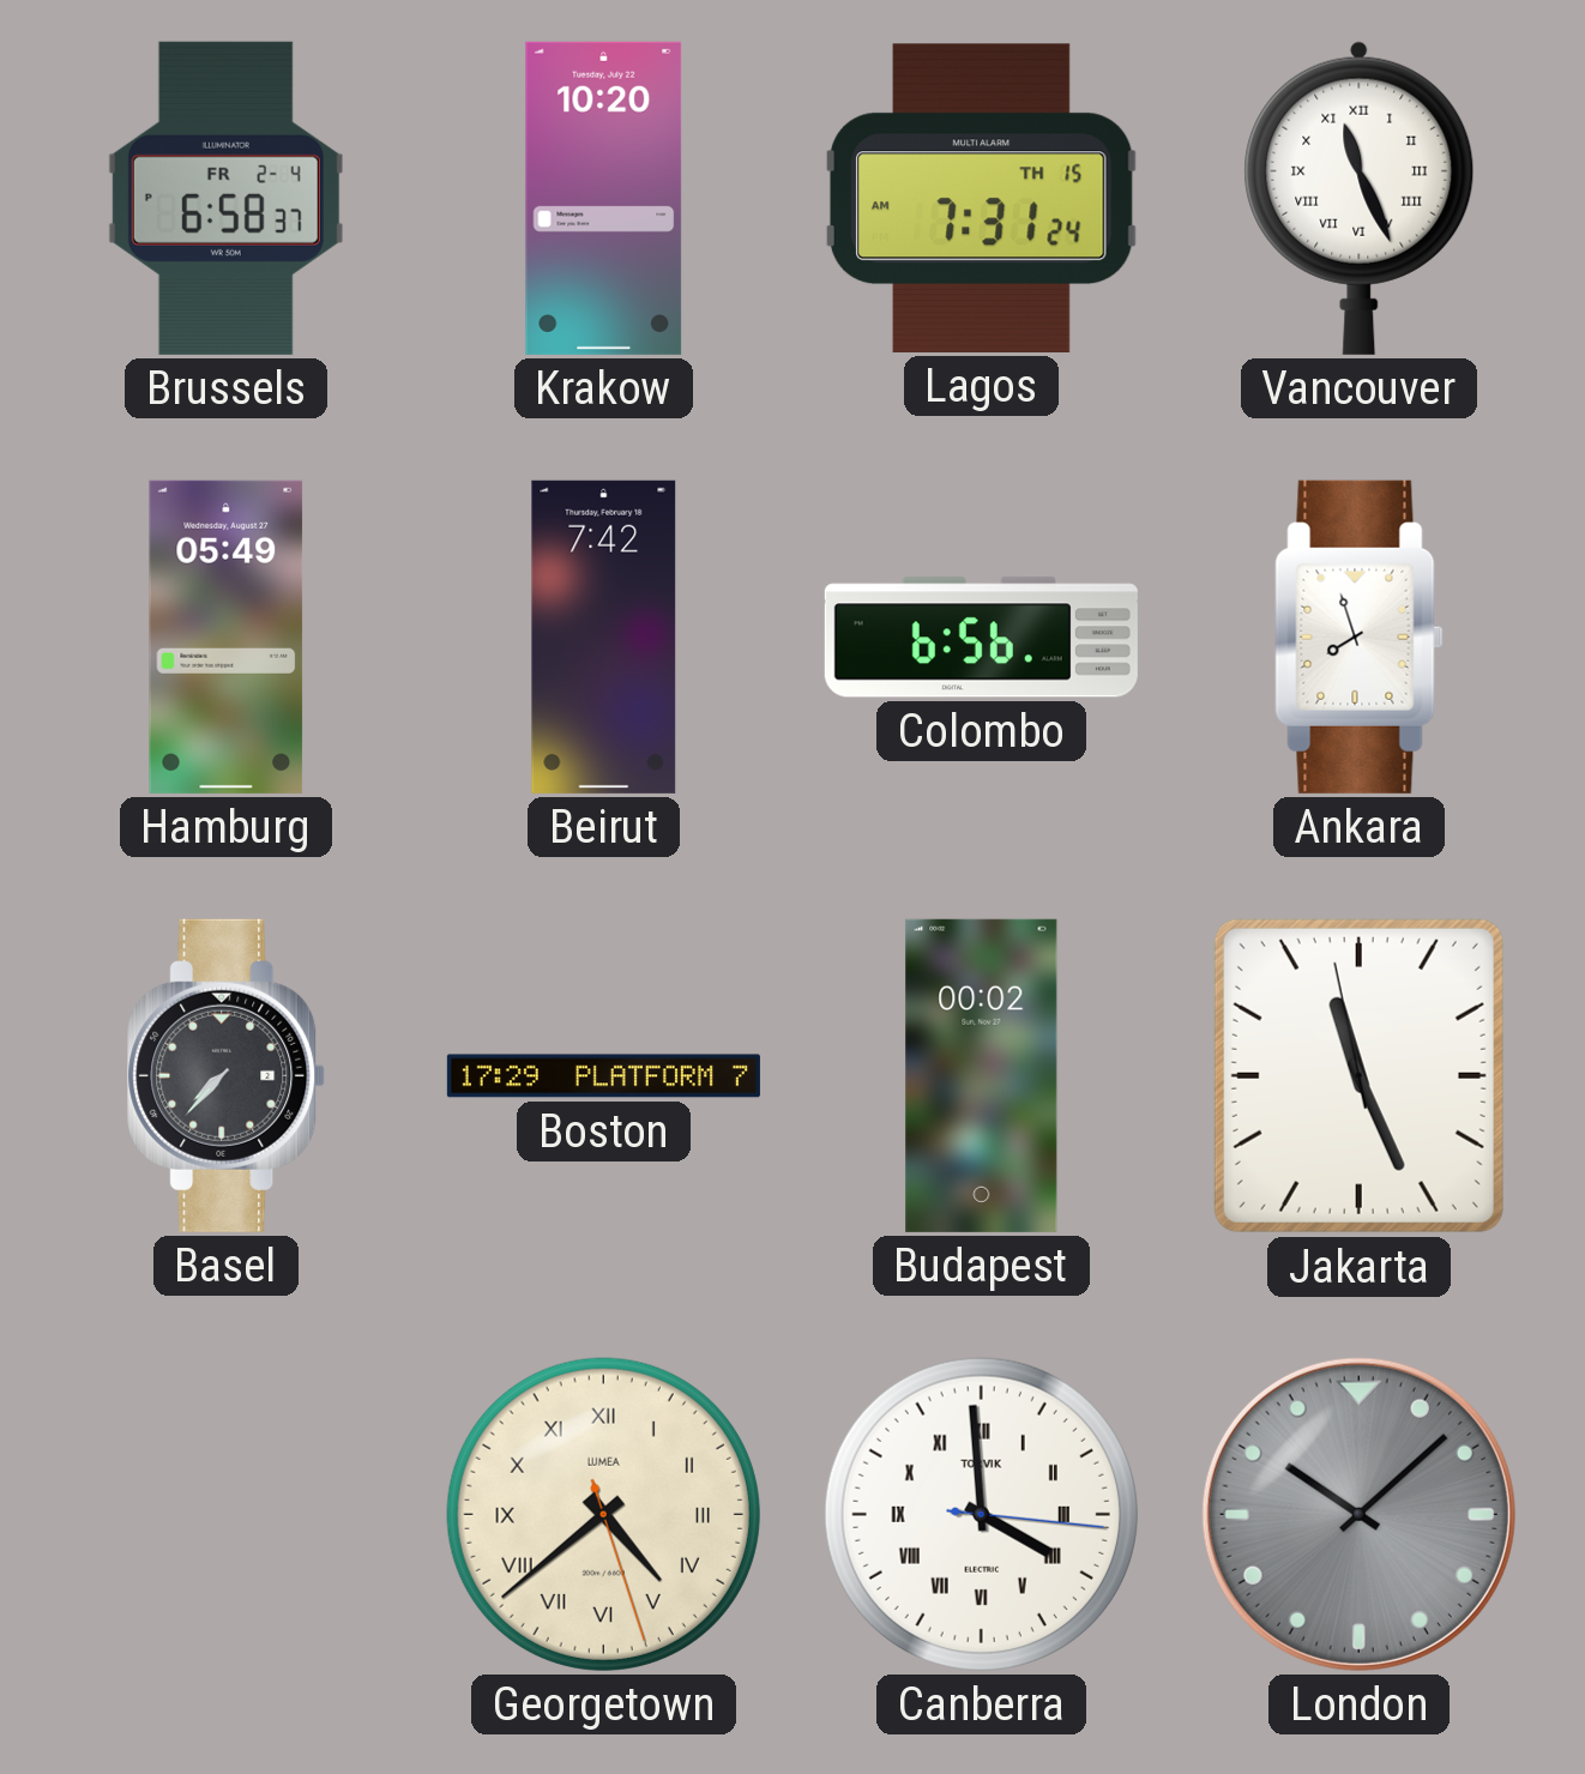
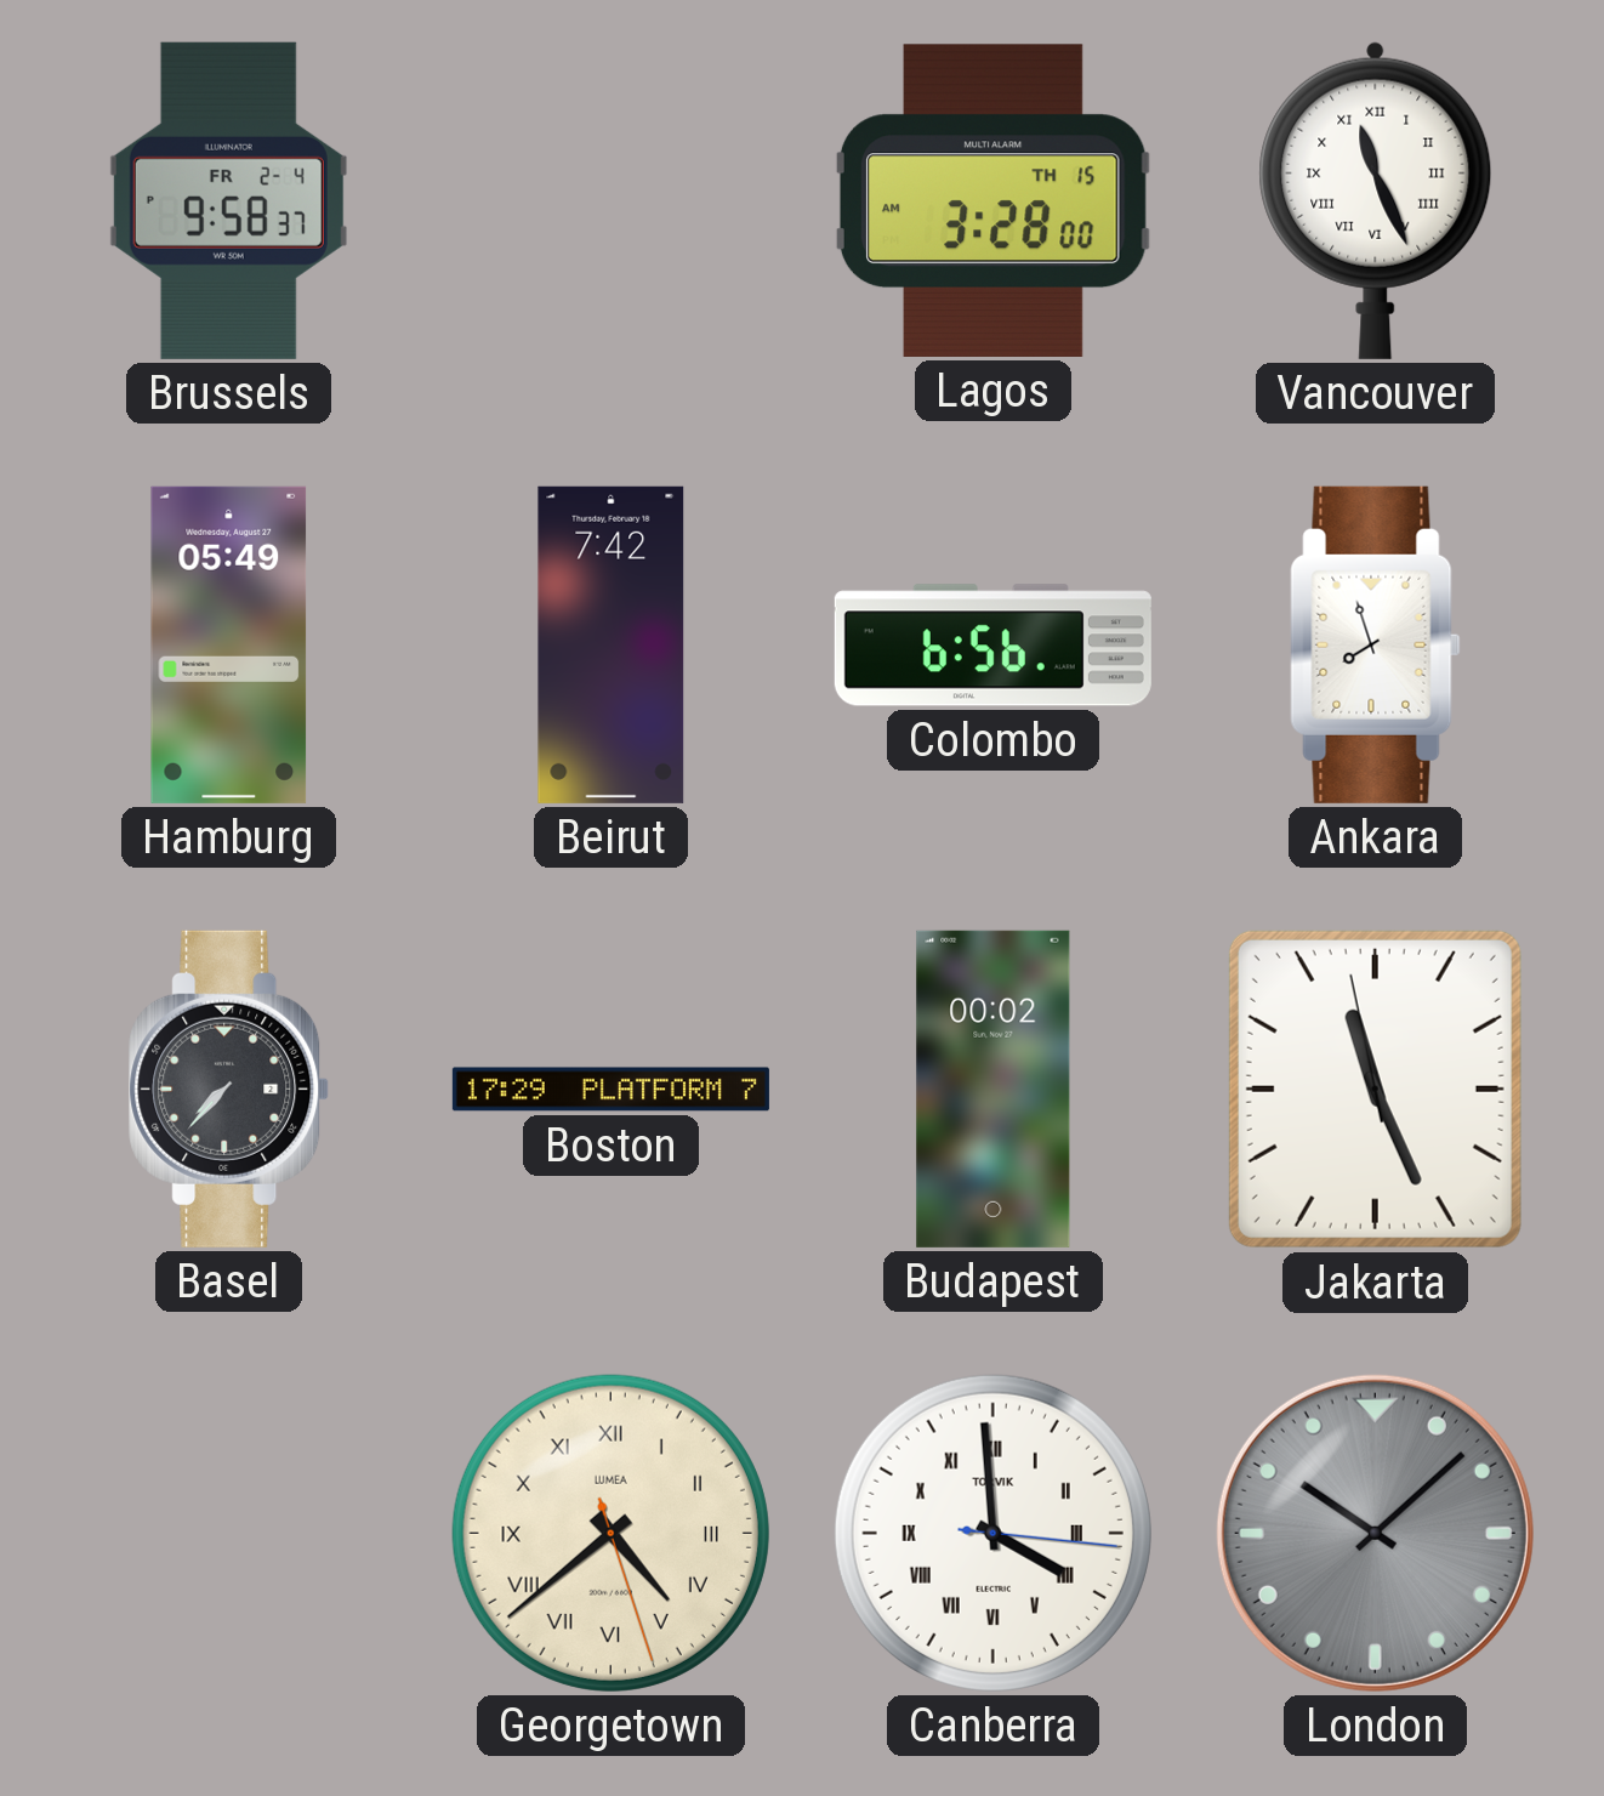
Brussels: 6:58 -> 9:58 (228, 200)
Krakow: 10:20 -> none (604, 198)
Lagos: 7:31 -> 3:28 (992, 200)
